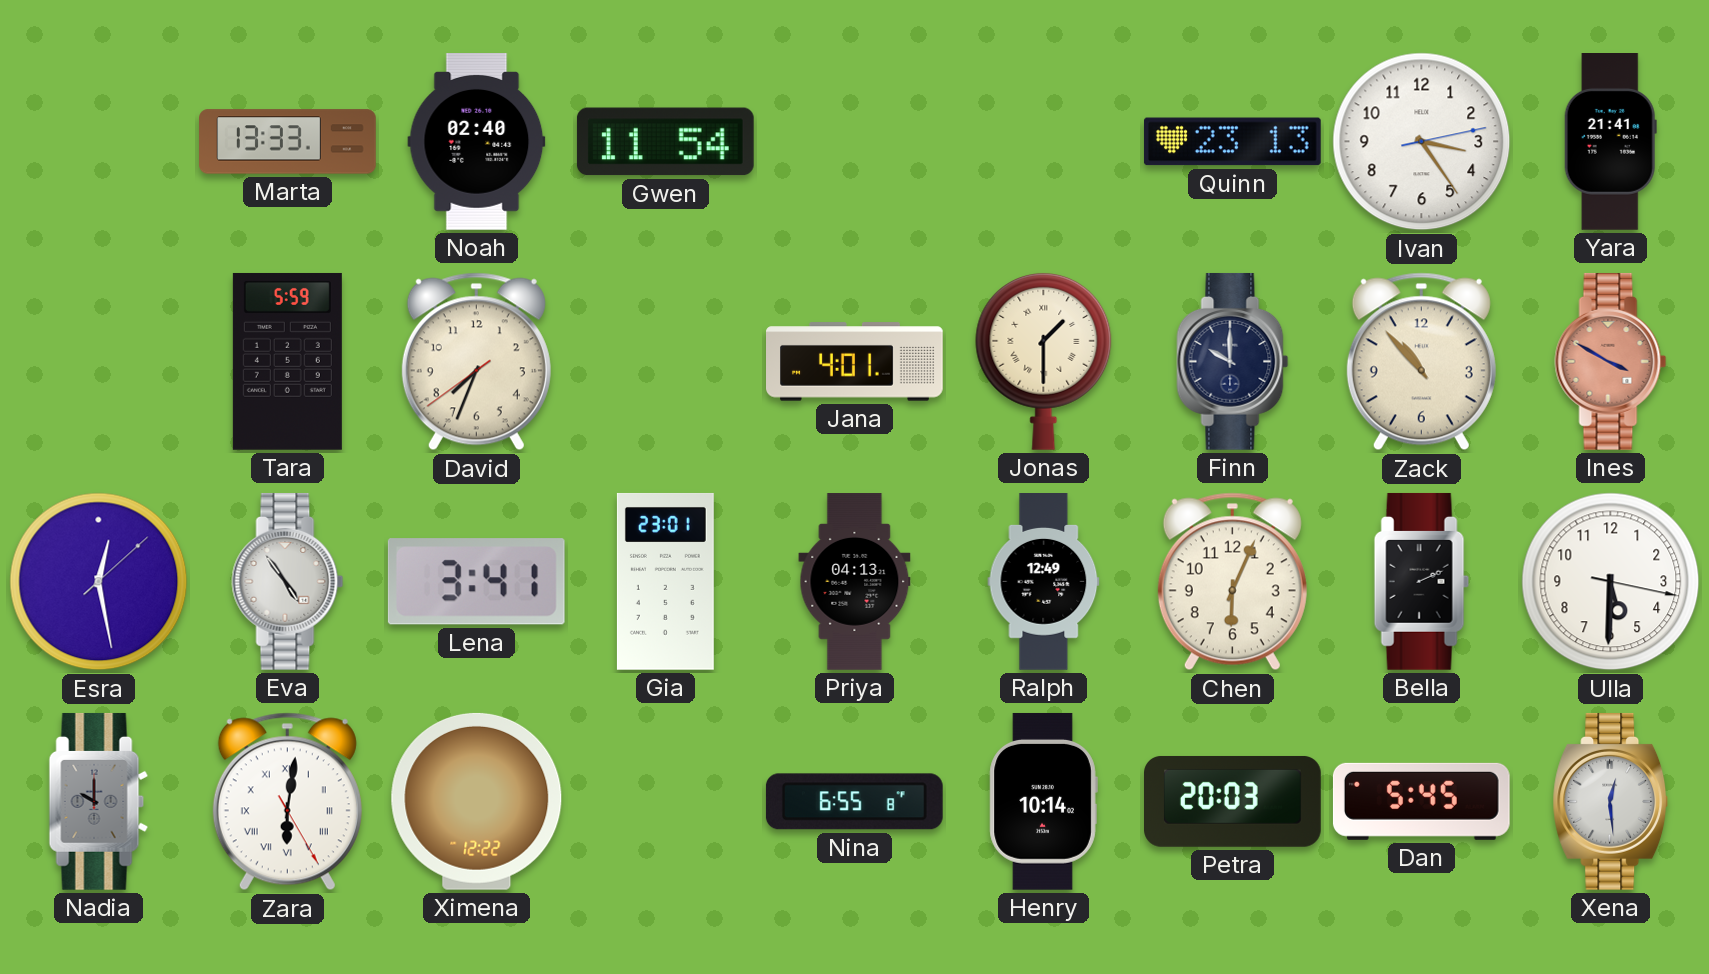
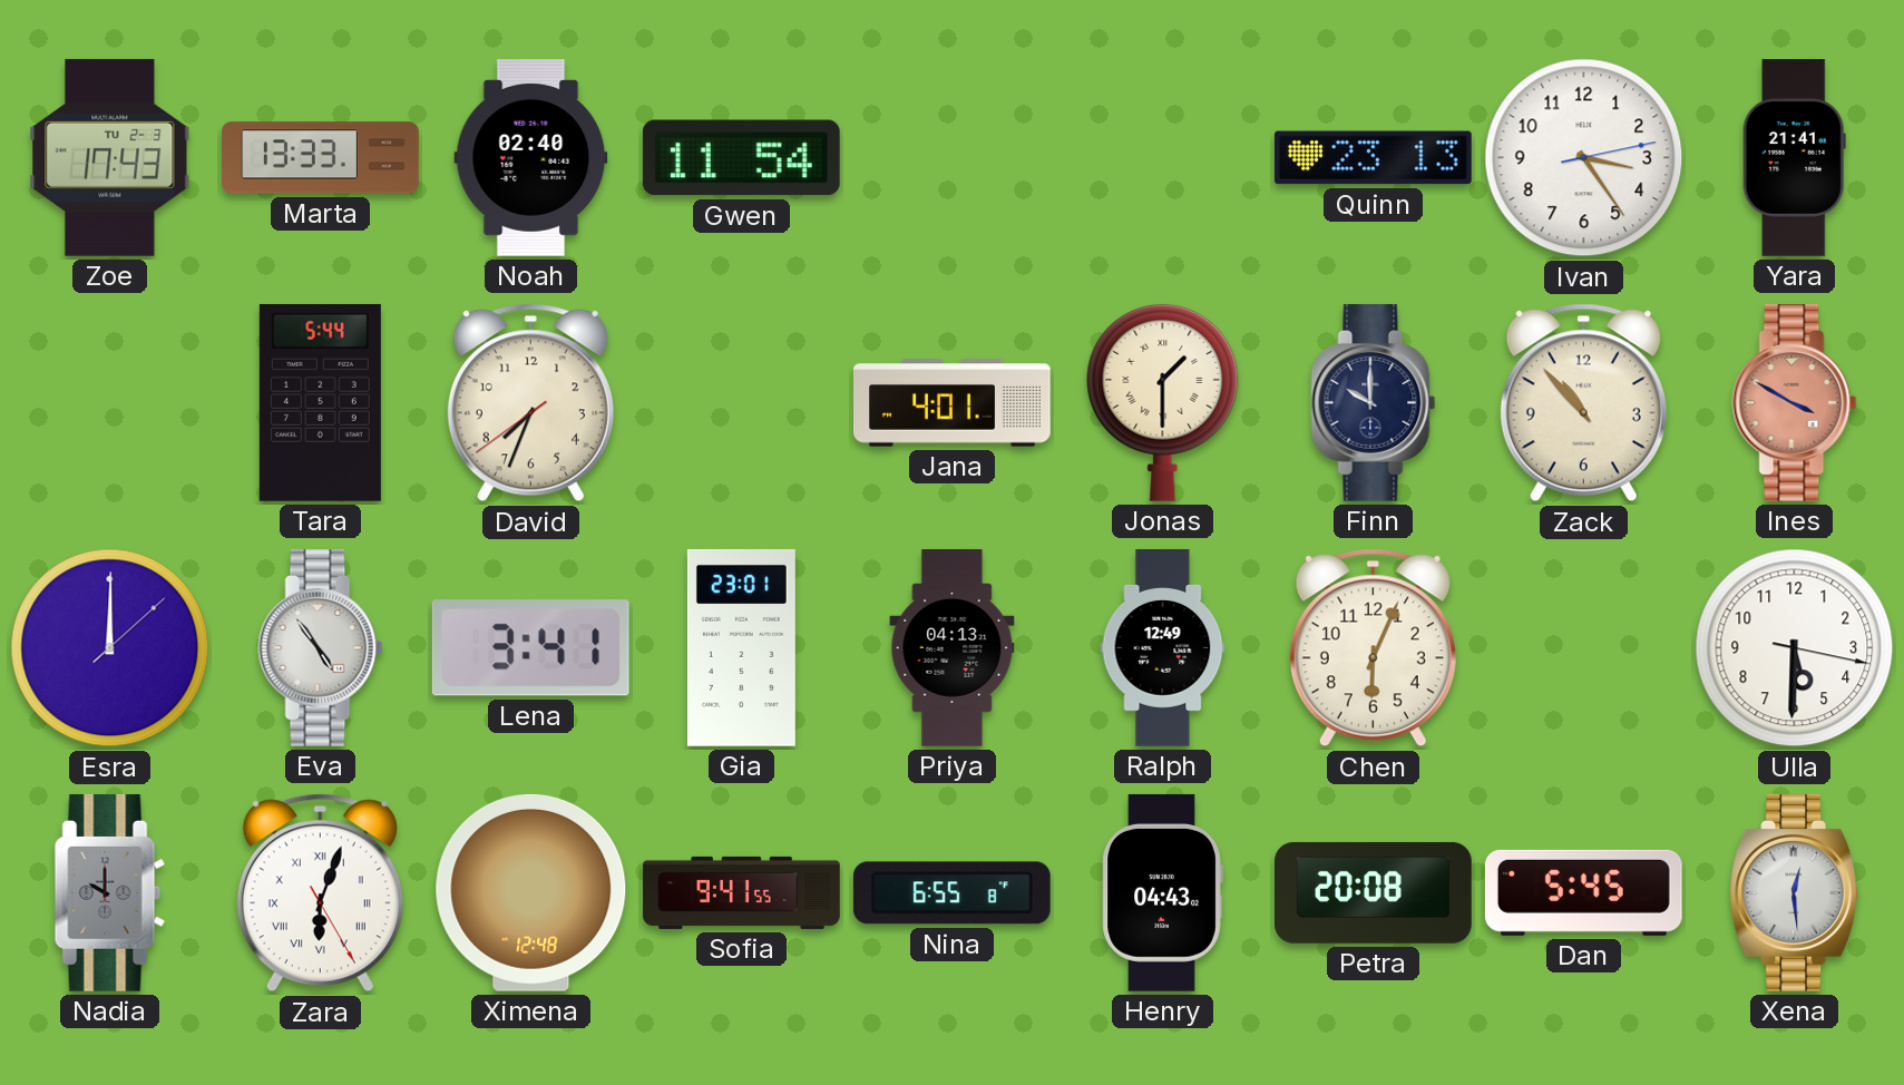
Zoe: none -> 17:43 (110, 157)
Tara: 5:59 -> 5:44 (320, 402)
Esra: 12:28 -> 12:00 (110, 648)
Bella: 2:11 -> none (1421, 581)
Zara: 6:01 -> 6:03 (320, 893)
Ximena: 12:22 -> 12:48 (531, 892)
Sofia: none -> 9:41 (742, 892)
Henry: 10:14 -> 04:43 (1162, 892)
Petra: 20:03 -> 20:08 (1374, 892)
